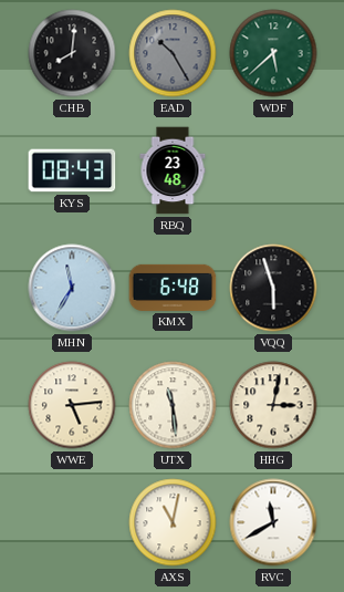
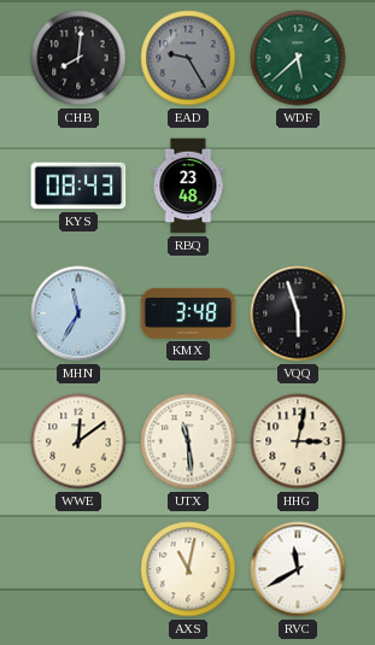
EAD: 10:25 -> 9:25 (188, 58)
KMX: 6:48 -> 3:48 (188, 313)
WWE: 5:14 -> 12:09 (78, 441)
